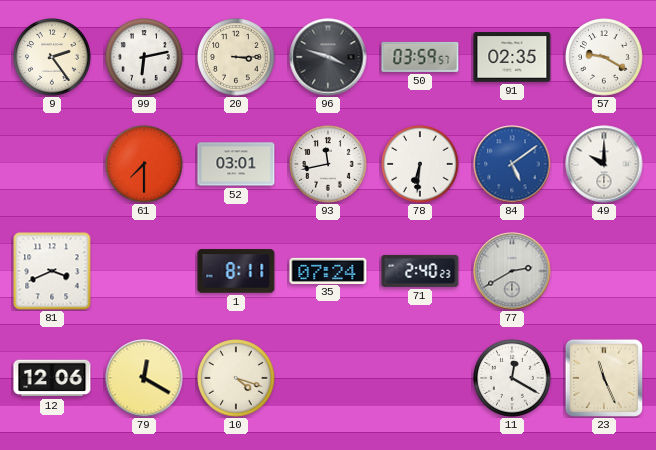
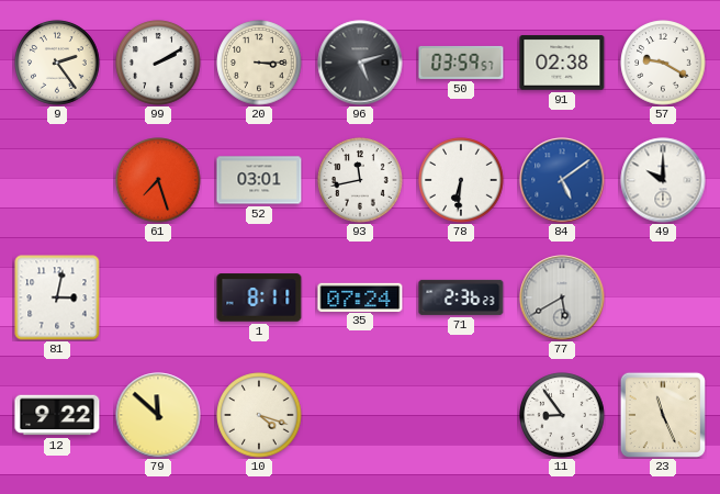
99: 6:13 -> 2:10 (158, 63)
96: 3:48 -> 5:12 (360, 63)
91: 02:35 -> 02:38 (562, 63)
61: 7:30 -> 7:27 (158, 180)
81: 3:41 -> 3:02 (57, 297)
71: 2:40 -> 2:36 (461, 297)
77: 2:40 -> 5:40 (562, 297)
12: 12:06 -> 9:22 (57, 415)
79: 12:20 -> 11:52 (158, 415)
11: 12:20 -> 8:54 (562, 415)
